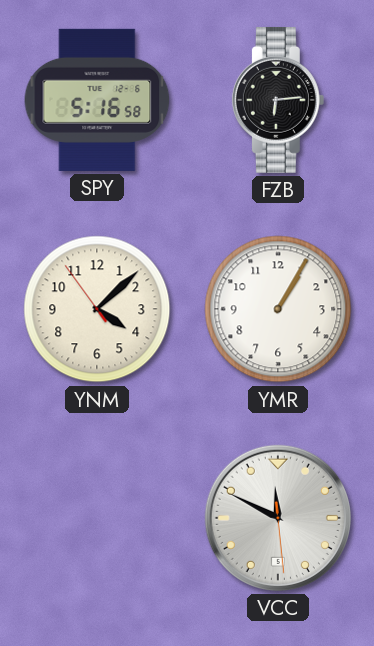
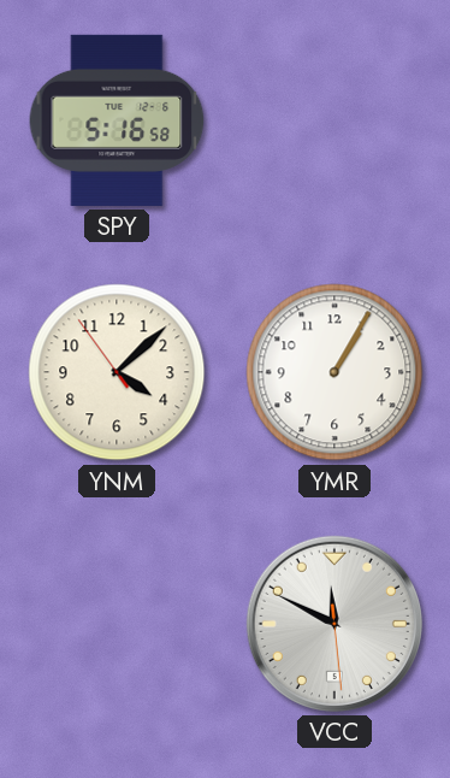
FZB: 6:14 -> none (278, 100)
